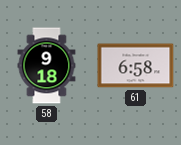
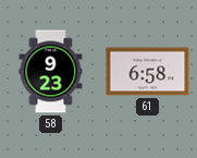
58: 9:18 -> 9:23 (51, 72)
